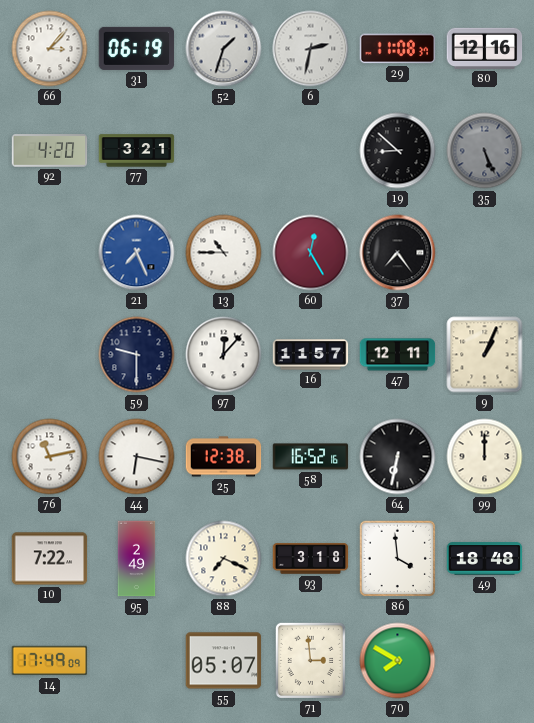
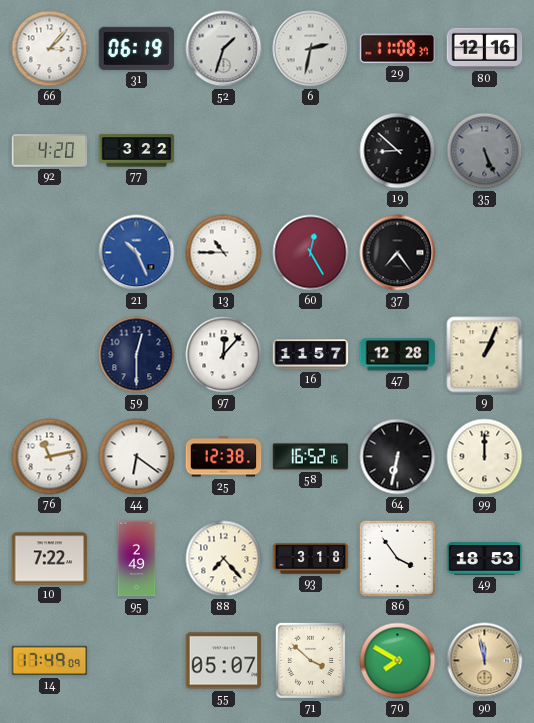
77: 3:21 -> 3:22 (137, 151)
21: 7:26 -> 10:26 (137, 253)
59: 9:30 -> 12:30 (137, 355)
47: 12:11 -> 12:28 (398, 355)
44: 6:17 -> 6:21 (137, 457)
88: 7:19 -> 7:23 (224, 559)
86: 3:59 -> 3:54 (398, 559)
49: 18:48 -> 18:53 (485, 559)
71: 2:59 -> 3:52 (310, 660)
90: none -> 11:58 (485, 661)
